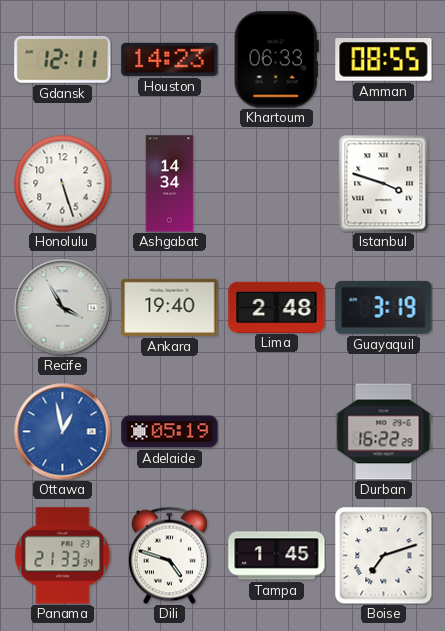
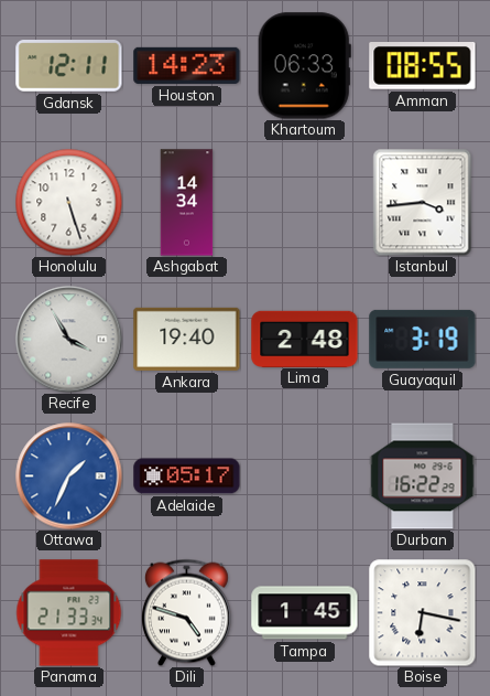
Istanbul: 3:48 -> 3:44 (423, 202)
Ottawa: 12:58 -> 1:34 (69, 477)
Adelaide: 05:19 -> 05:17 (187, 477)
Boise: 7:12 -> 6:17 (423, 613)
